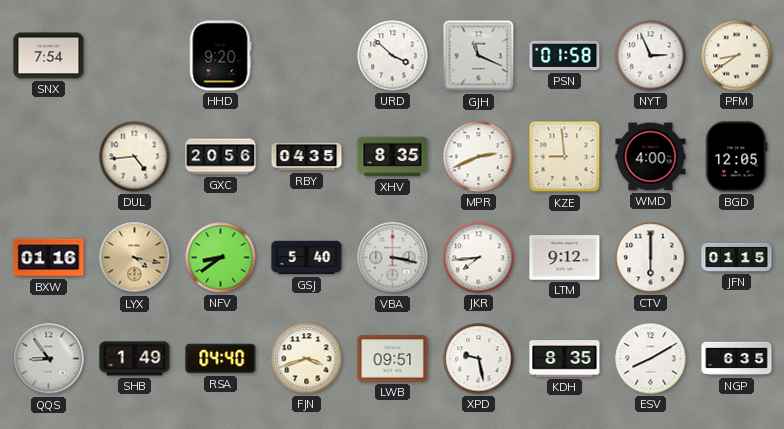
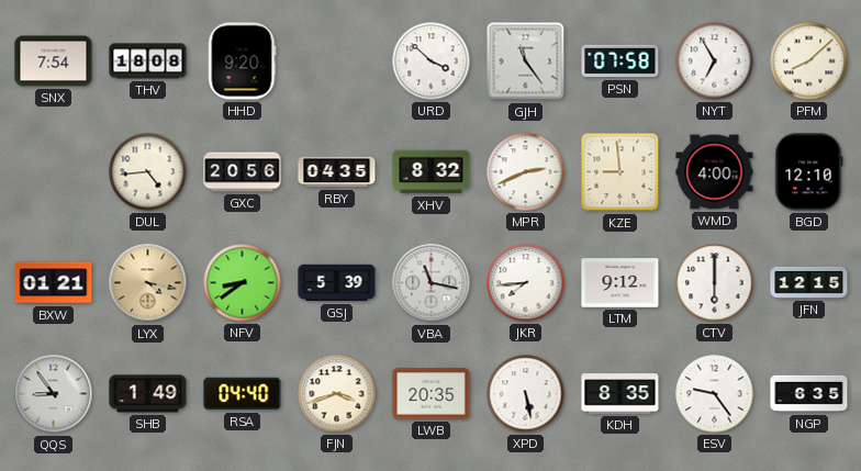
THV: none -> 18:08 (148, 61)
GJH: 11:19 -> 11:24 (526, 61)
PSN: 01:58 -> 07:58 (620, 61)
NYT: 2:56 -> 6:55 (715, 61)
PFM: 8:39 -> 8:08 (809, 61)
XHV: 8:35 -> 8:32 (432, 172)
BGD: 12:05 -> 12:10 (809, 172)
BXW: 01:16 -> 01:21 (54, 283)
GSJ: 5:40 -> 5:39 (337, 283)
VBA: 3:17 -> 11:17 (432, 283)
JFN: 01:15 -> 12:15 (809, 282)
LWB: 09:51 -> 20:35 (432, 394)
XPD: 9:28 -> 5:28 (526, 394)
ESV: 8:10 -> 9:24 (715, 394)
